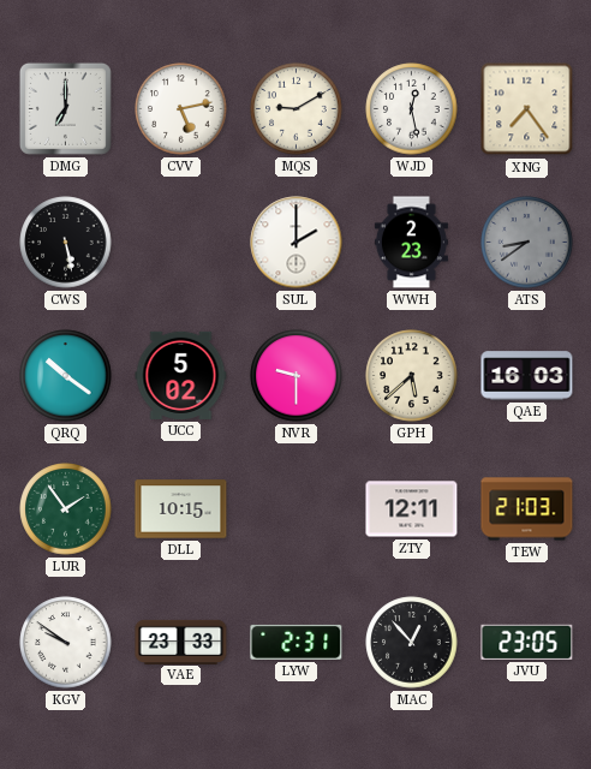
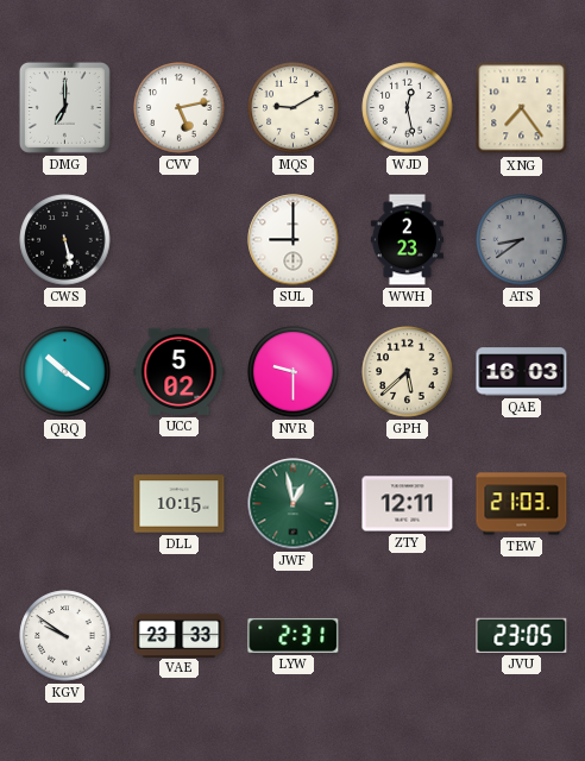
SUL: 2:00 -> 9:00 (294, 240)
LUR: 1:54 -> none (66, 509)
JWF: none -> 12:58 (294, 504)
MAC: 12:53 -> none (412, 643)
